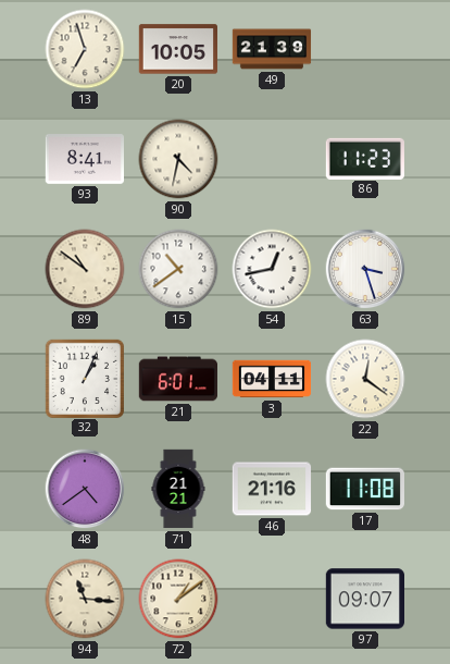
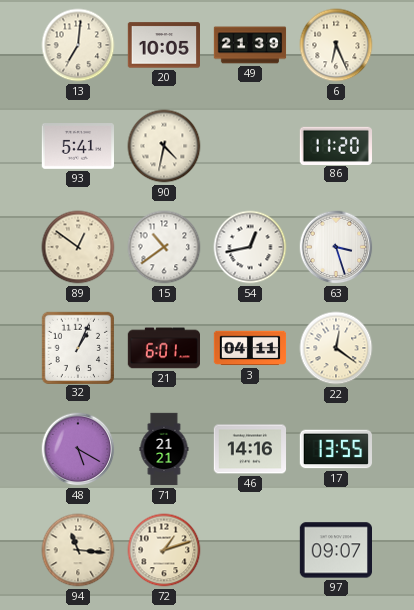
13: 6:57 -> 7:01 (78, 45)
6: none -> 6:26 (336, 45)
93: 8:41 -> 5:41 (77, 147)
86: 11:23 -> 11:20 (335, 145)
89: 10:51 -> 12:51 (78, 247)
48: 4:39 -> 5:20 (78, 449)
46: 21:16 -> 14:16 (250, 449)
17: 11:08 -> 13:55 (335, 449)
72: 1:09 -> 1:12 (164, 550)
